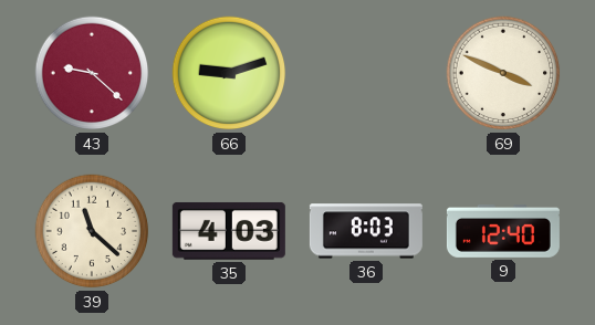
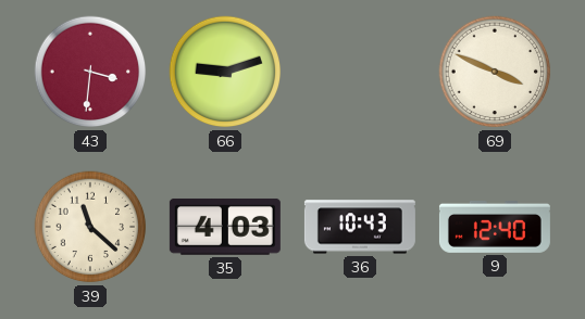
43: 9:22 -> 3:31 (90, 72)
36: 8:03 -> 10:43 (360, 227)
